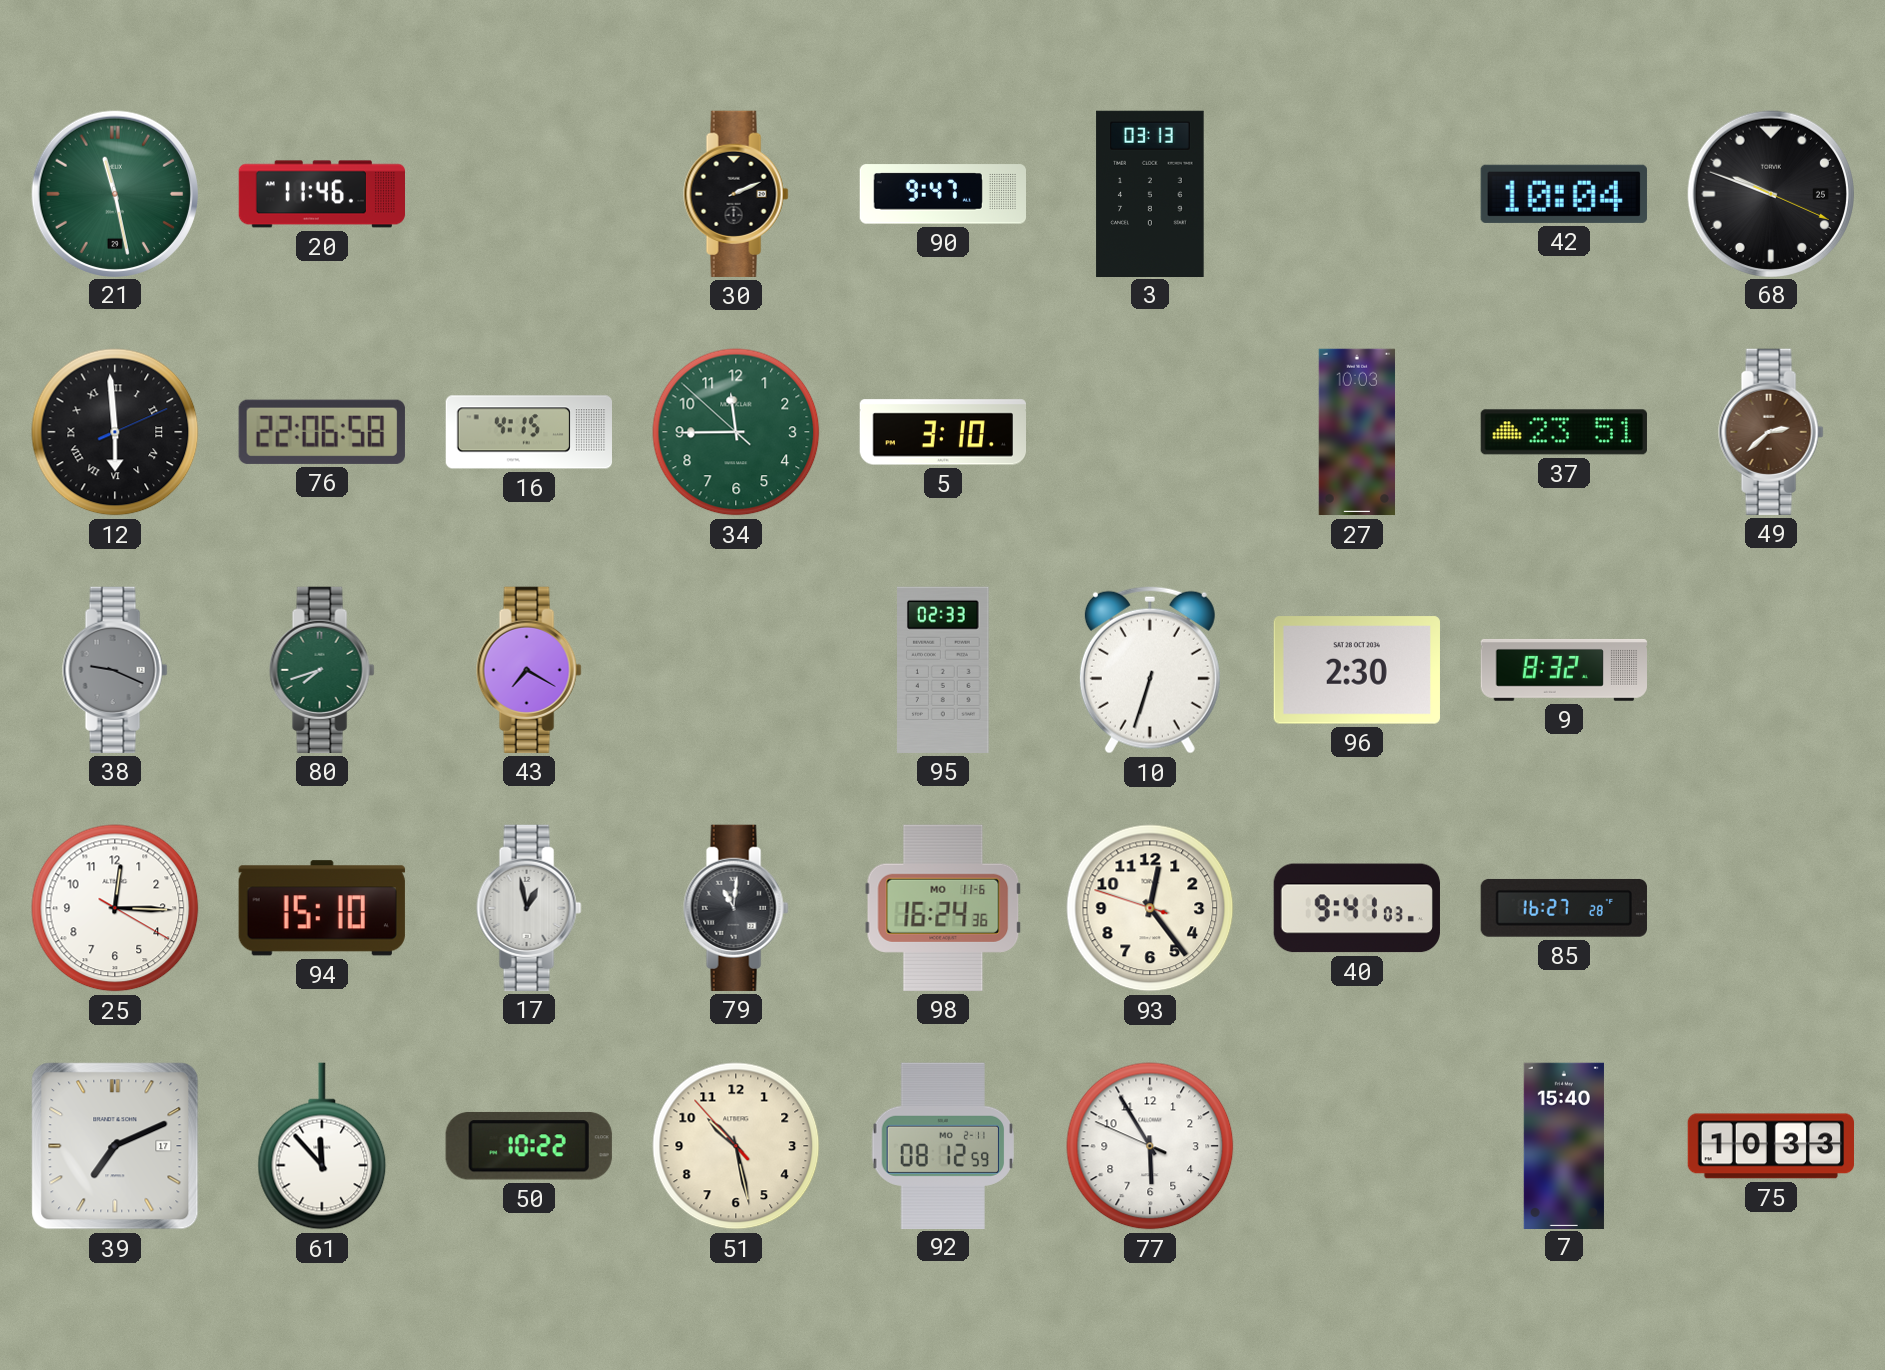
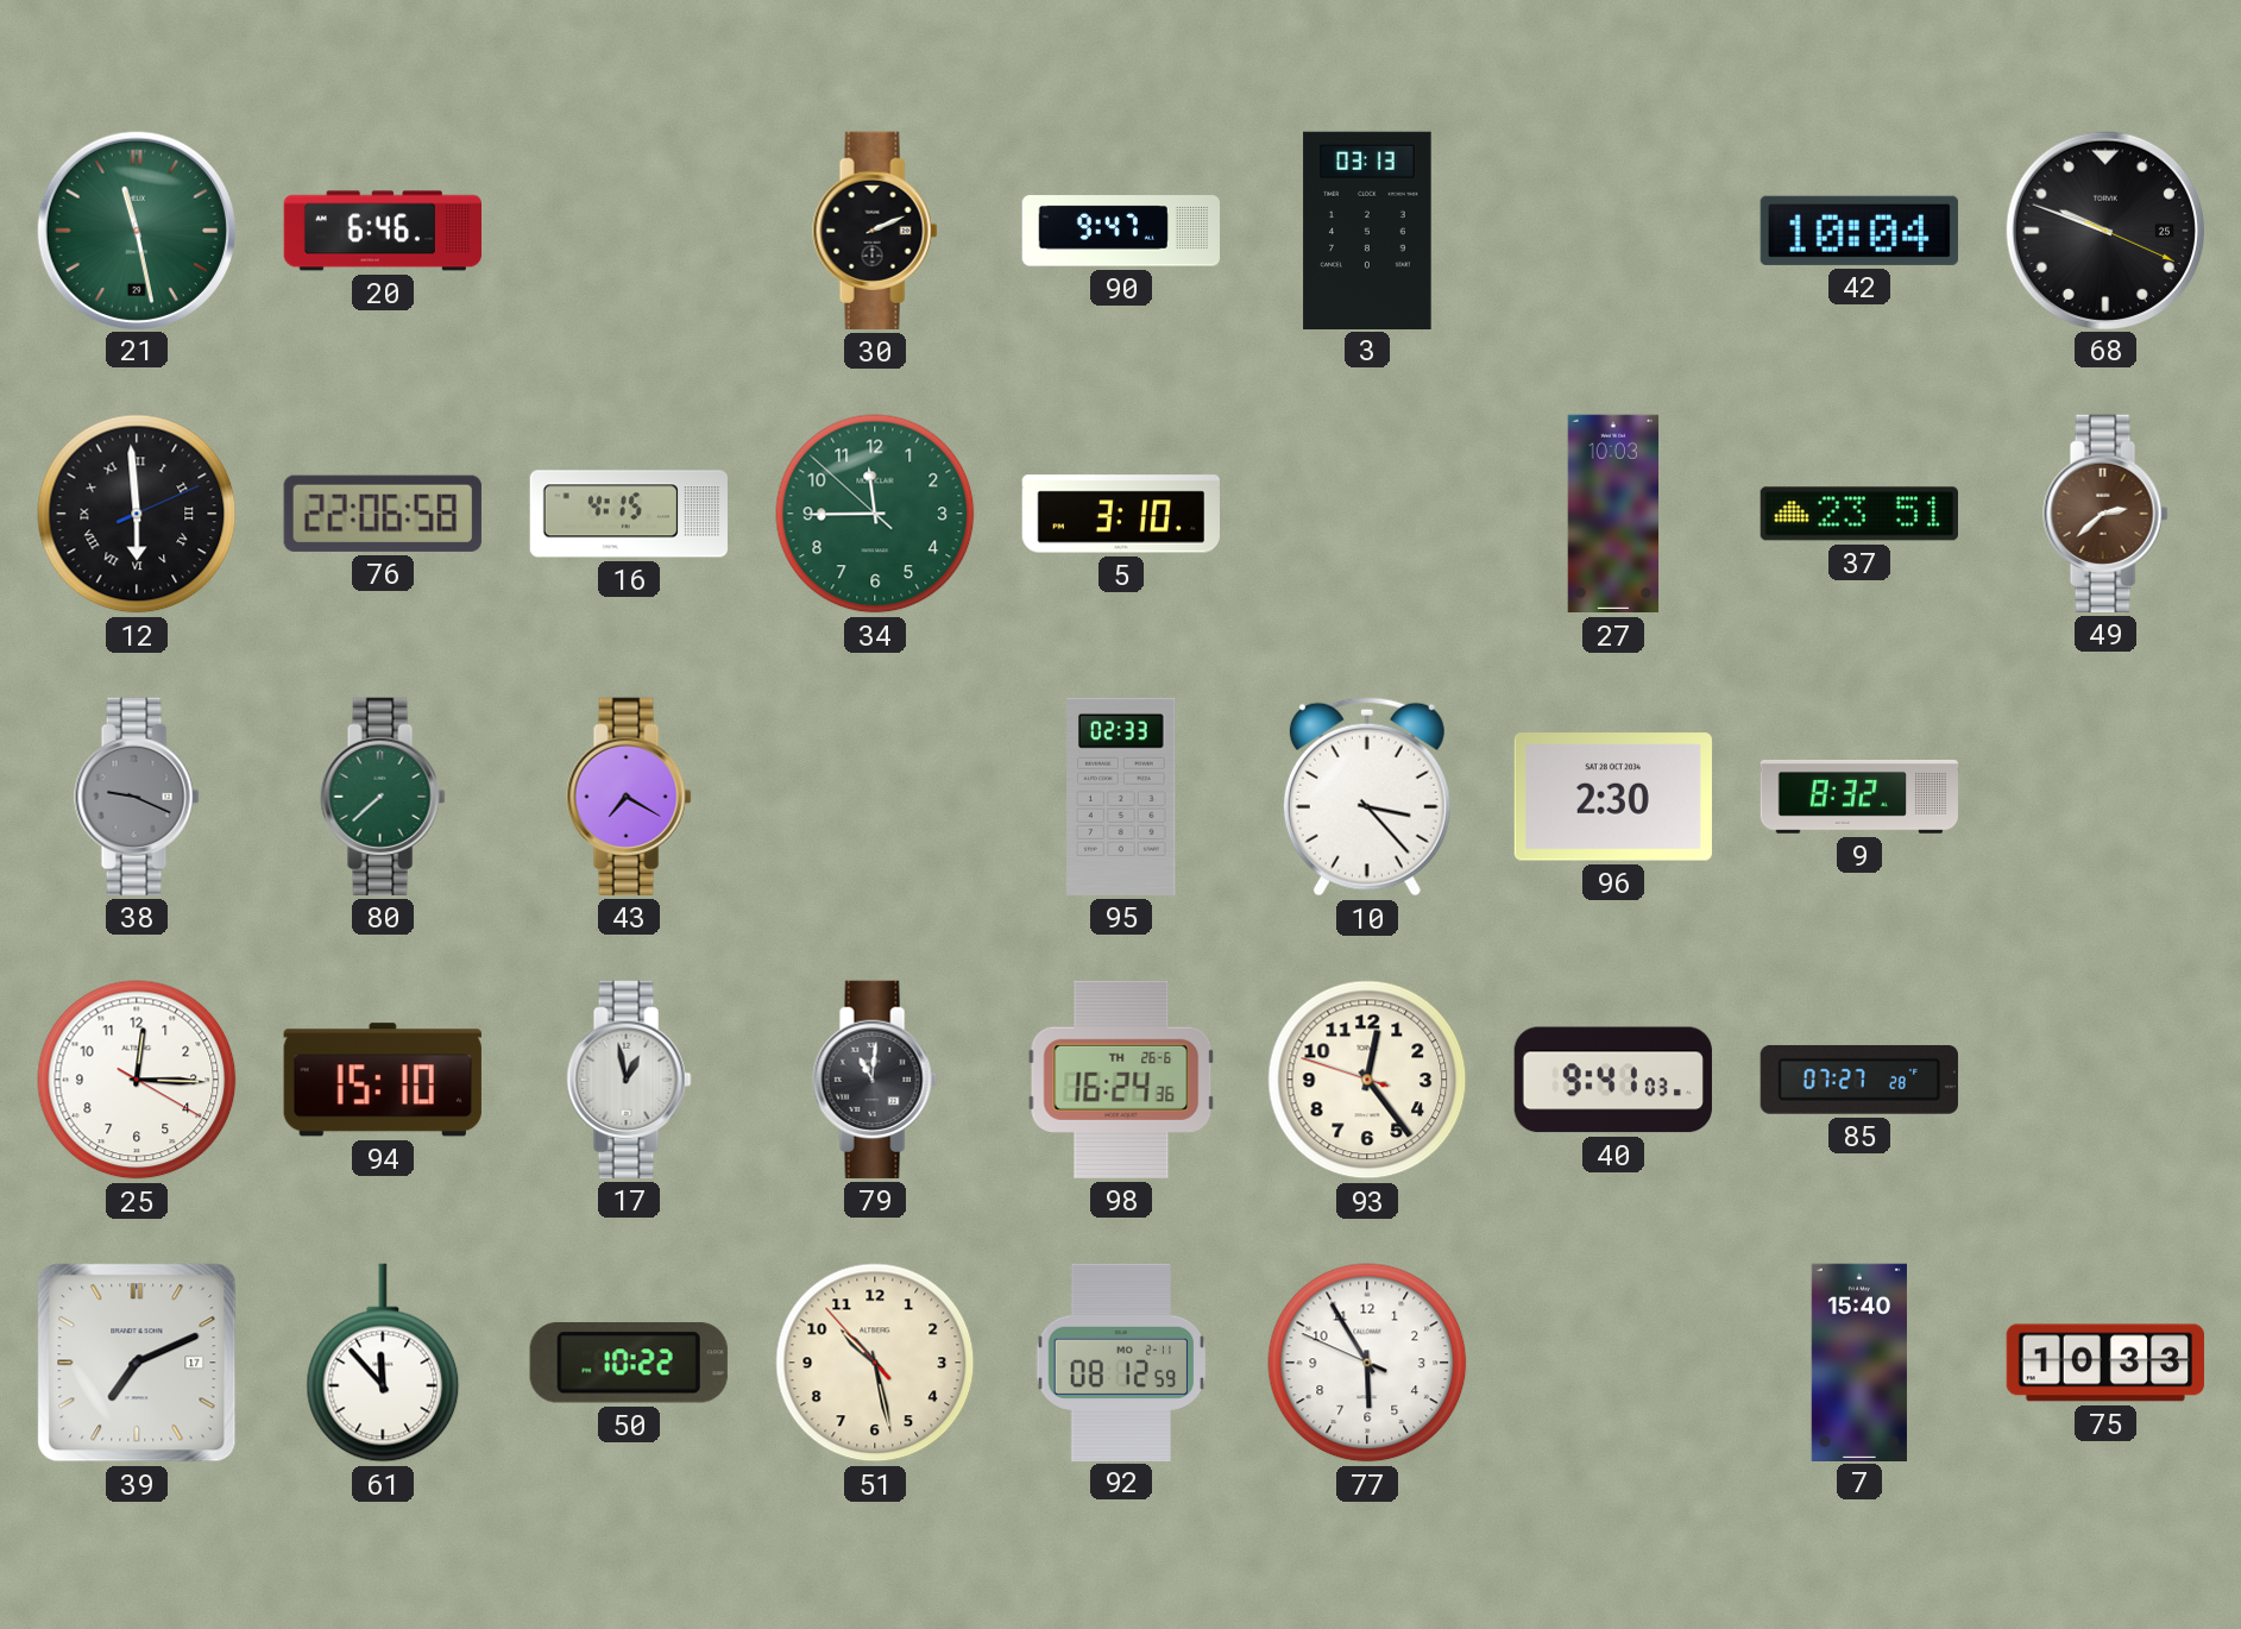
20: 11:46 -> 6:46 (382, 231)
80: 7:42 -> 7:38 (383, 797)
10: 6:33 -> 3:23 (1367, 797)
98 date: MO 11-6 -> TH 26-6 (1121, 1080)
85: 16:27 -> 07:27 (1859, 1080)
